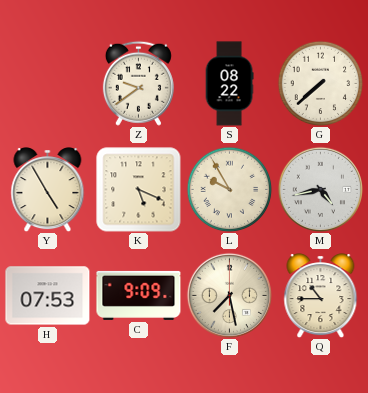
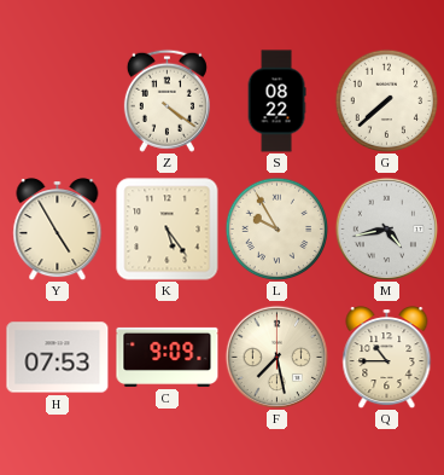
Z: 9:39 -> 4:21 (166, 100)
K: 5:19 -> 5:24 (168, 230)
